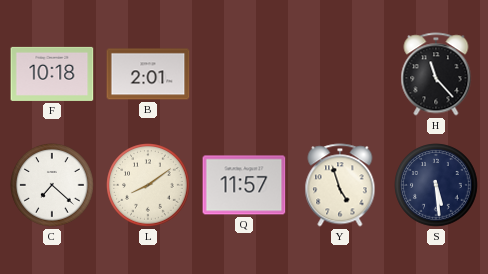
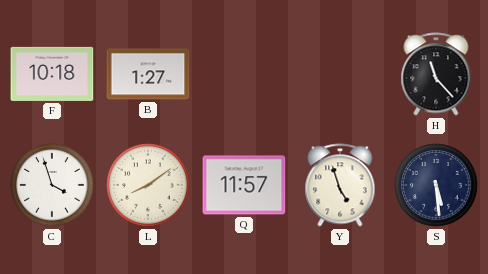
B: 2:01 -> 1:27 (148, 74)
C: 7:22 -> 3:57 (52, 185)
